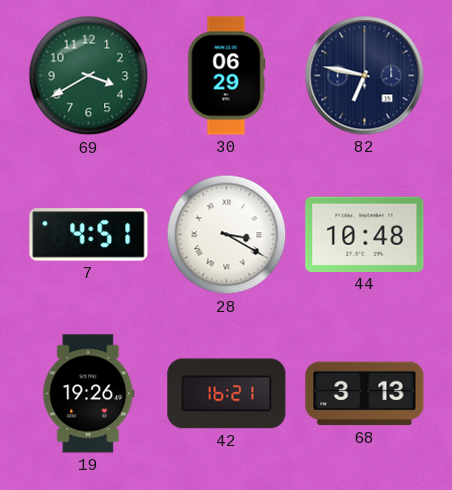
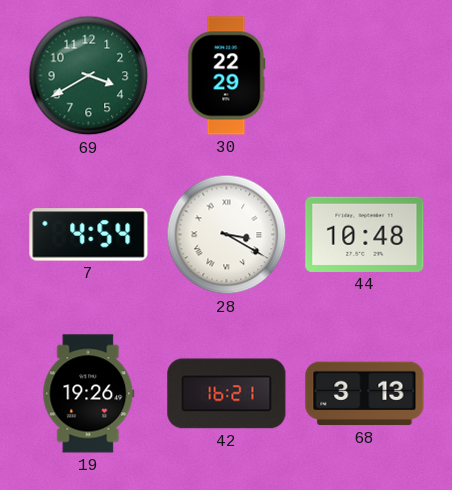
30: 06:29 -> 22:29 (227, 76)
82: 6:47 -> none (365, 76)
7: 4:51 -> 4:54 (89, 235)
